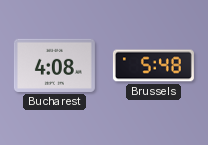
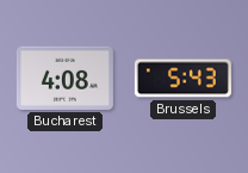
Brussels: 5:48 -> 5:43 (182, 79)
